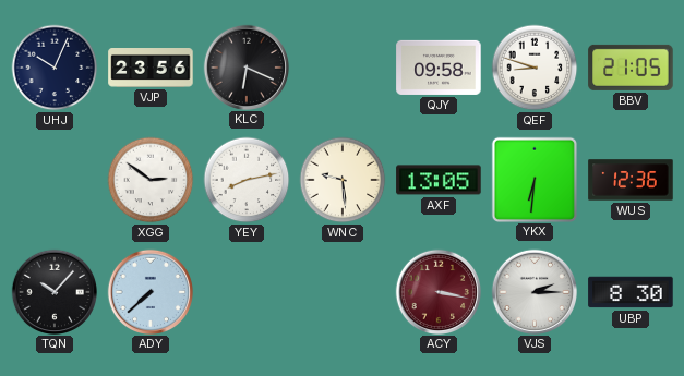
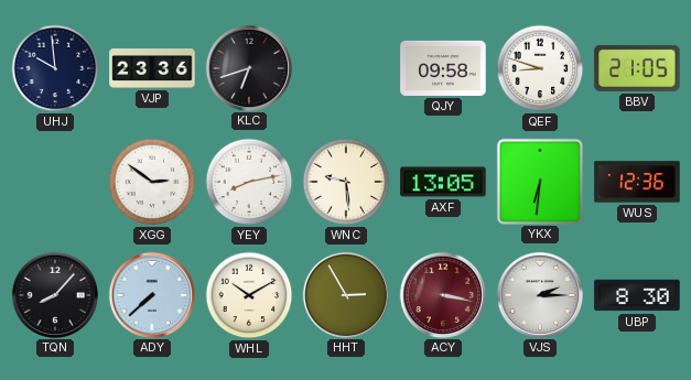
UHJ: 10:04 -> 9:59 (55, 68)
VJP: 23:56 -> 23:36 (152, 69)
KLC: 6:19 -> 6:42 (248, 67)
TQN: 10:07 -> 8:07 (54, 294)
WHL: none -> 10:10 (249, 295)
HHT: none -> 2:55 (345, 294)
